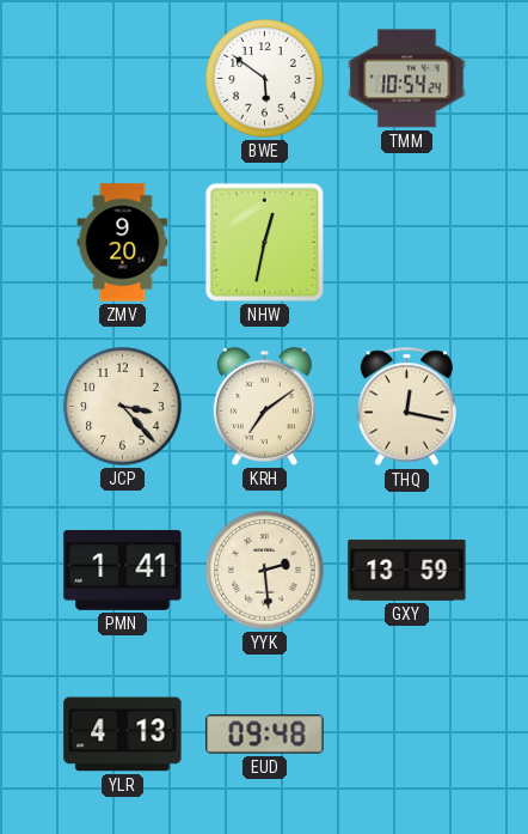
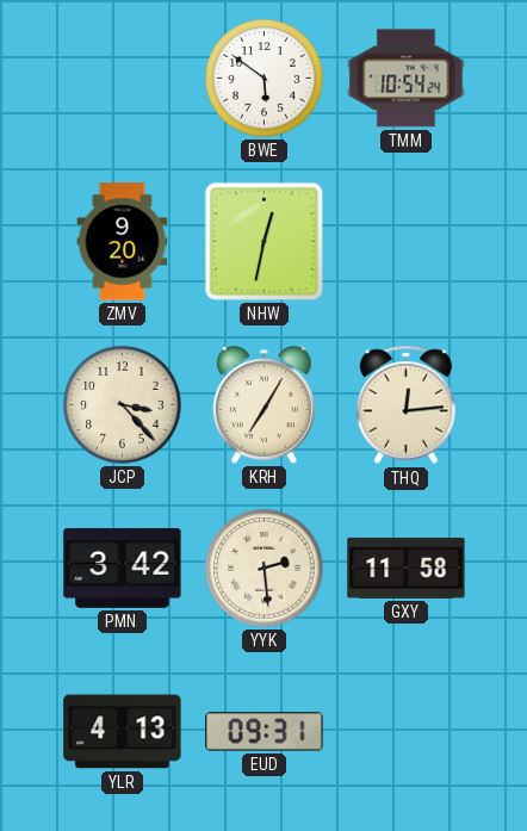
KRH: 7:09 -> 7:05 (263, 405)
THQ: 12:17 -> 12:14 (405, 405)
PMN: 1:41 -> 3:42 (123, 568)
GXY: 13:59 -> 11:58 (407, 568)
EUD: 09:48 -> 09:31 (265, 732)
